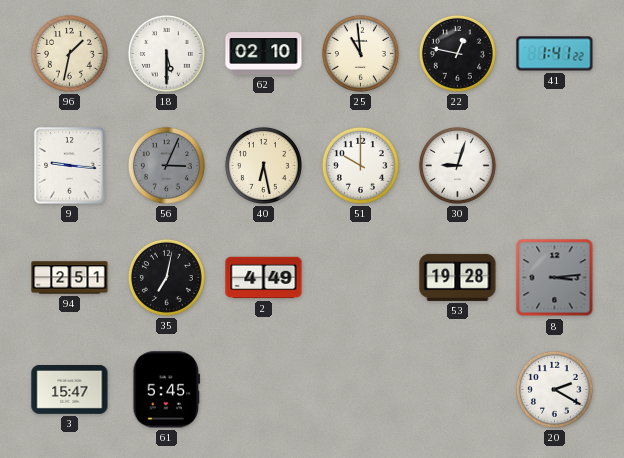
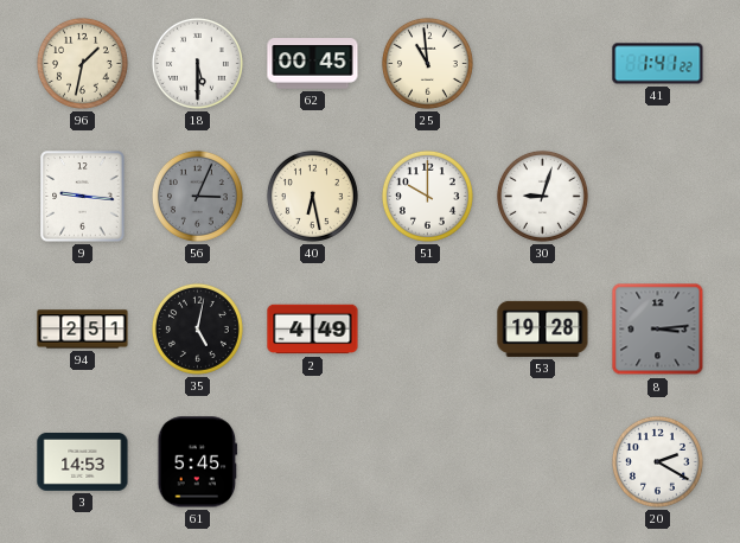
62: 02:10 -> 00:45 (313, 64)
22: 12:47 -> none (457, 53)
35: 7:02 -> 5:02 (197, 328)
3: 15:47 -> 14:53 (83, 462)
